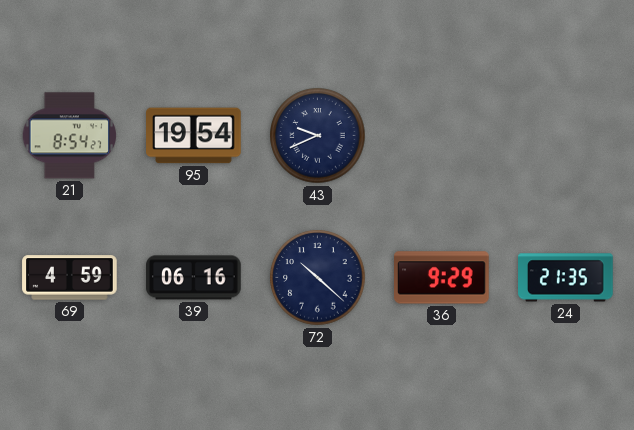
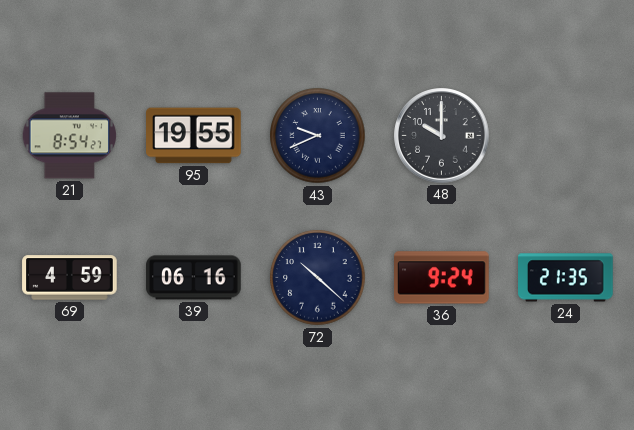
95: 19:54 -> 19:55 (194, 136)
48: none -> 10:00 (442, 136)
36: 9:29 -> 9:24 (442, 278)
